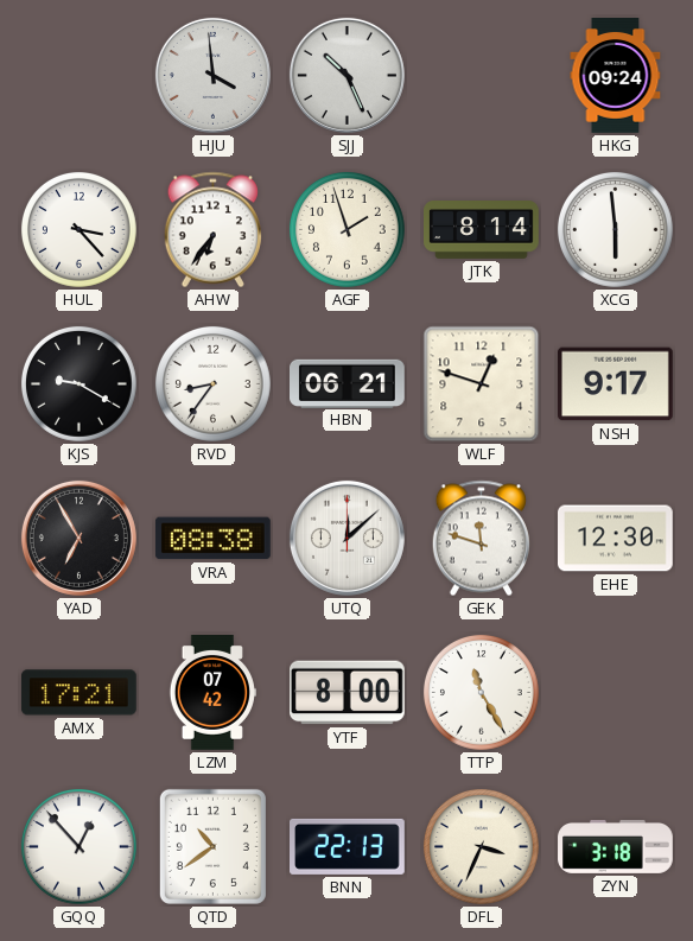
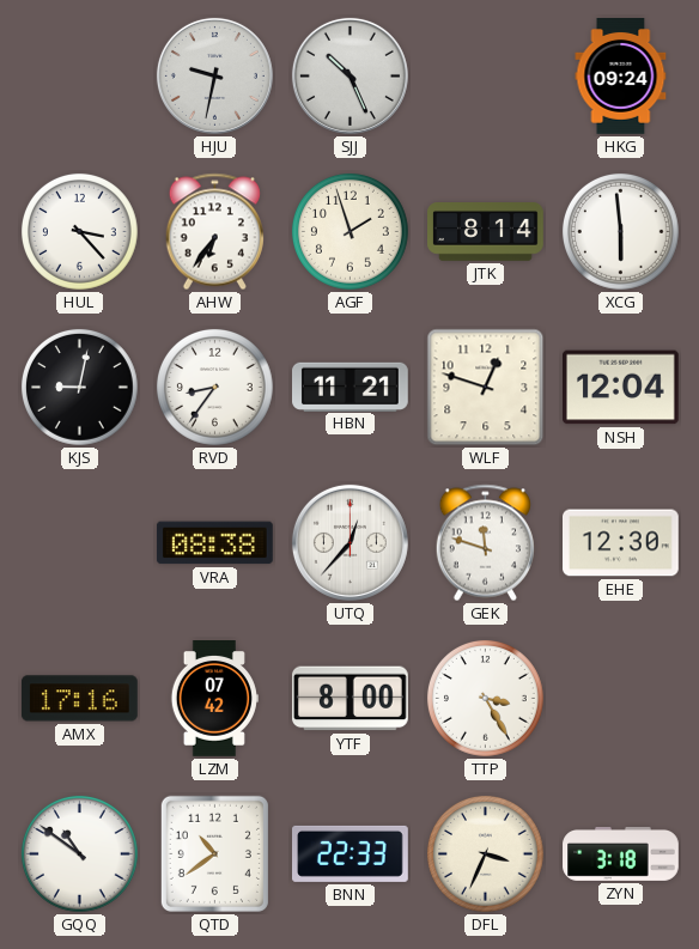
HJU: 3:59 -> 9:32 (214, 75)
KJS: 9:20 -> 9:02 (79, 387)
HBN: 06:21 -> 11:21 (351, 387)
NSH: 9:17 -> 12:04 (621, 388)
YAD: 6:55 -> none (78, 538)
UTQ: 12:08 -> 12:37 (349, 542)
AMX: 17:21 -> 17:16 (79, 699)
TTP: 11:25 -> 3:25 (485, 698)
GQQ: 12:53 -> 10:51 (79, 853)
BNN: 22:13 -> 22:33 (351, 853)
